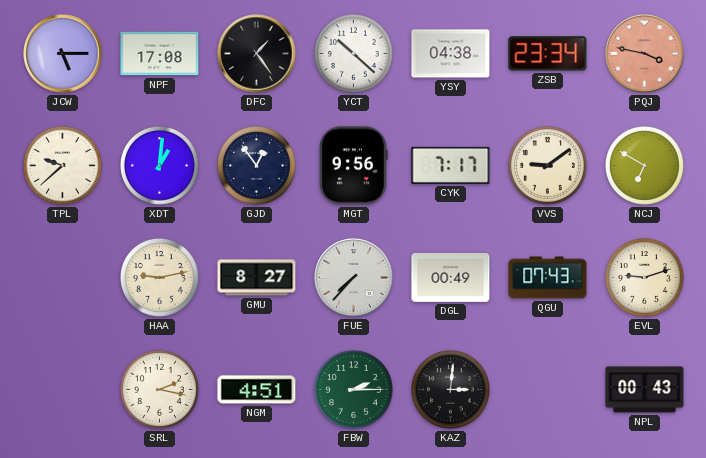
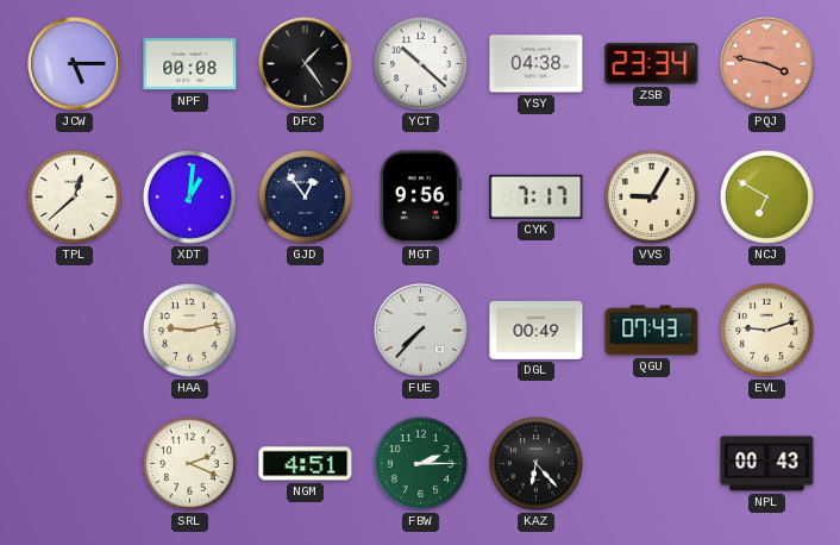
NPF: 17:08 -> 00:08 (190, 64)
TPL: 9:38 -> 12:38 (75, 198)
VVS: 9:09 -> 9:05 (652, 198)
GMU: 8:27 -> none (257, 278)
SRL: 2:17 -> 2:19 (190, 464)
KAZ: 3:01 -> 6:23 (537, 464)
